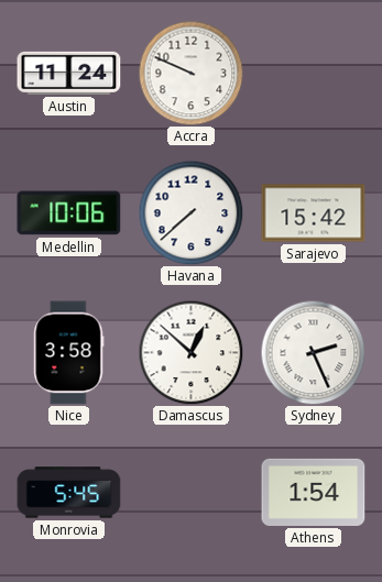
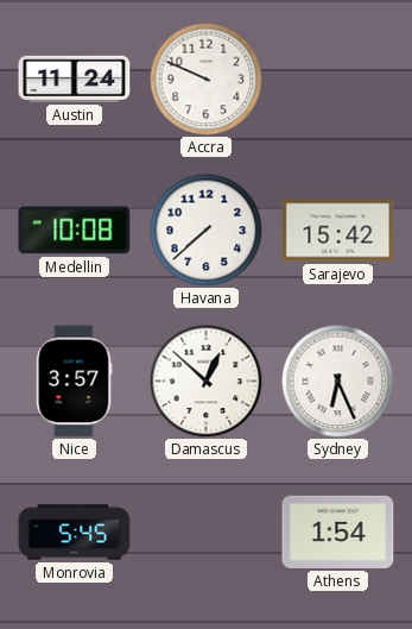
Medellin: 10:06 -> 10:08 (75, 231)
Nice: 3:58 -> 3:57 (75, 382)
Sydney: 2:26 -> 6:26 (337, 380)
